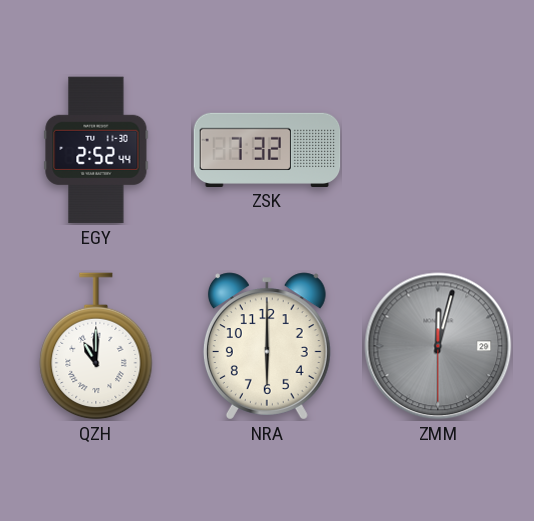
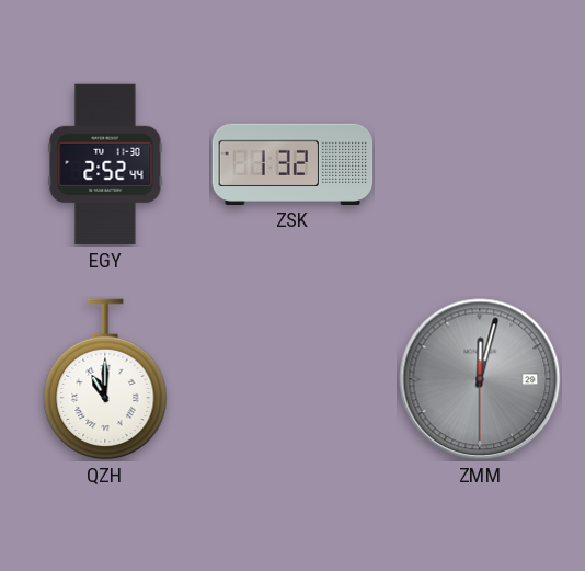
ZSK: 7:32 -> 1:32 (292, 163)
NRA: 6:00 -> none (267, 346)
